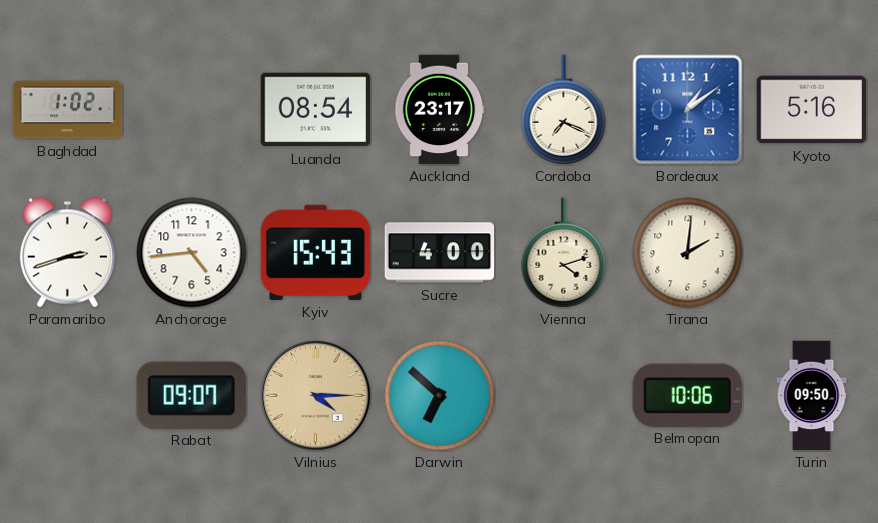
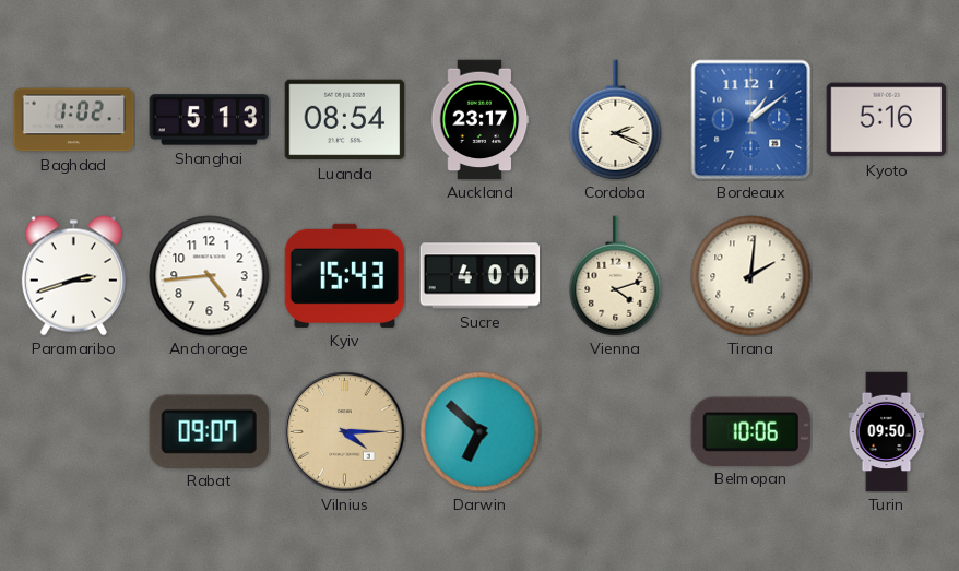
Shanghai: none -> 5:13 (210, 120)
Cordoba: 7:19 -> 2:19 (616, 120)
